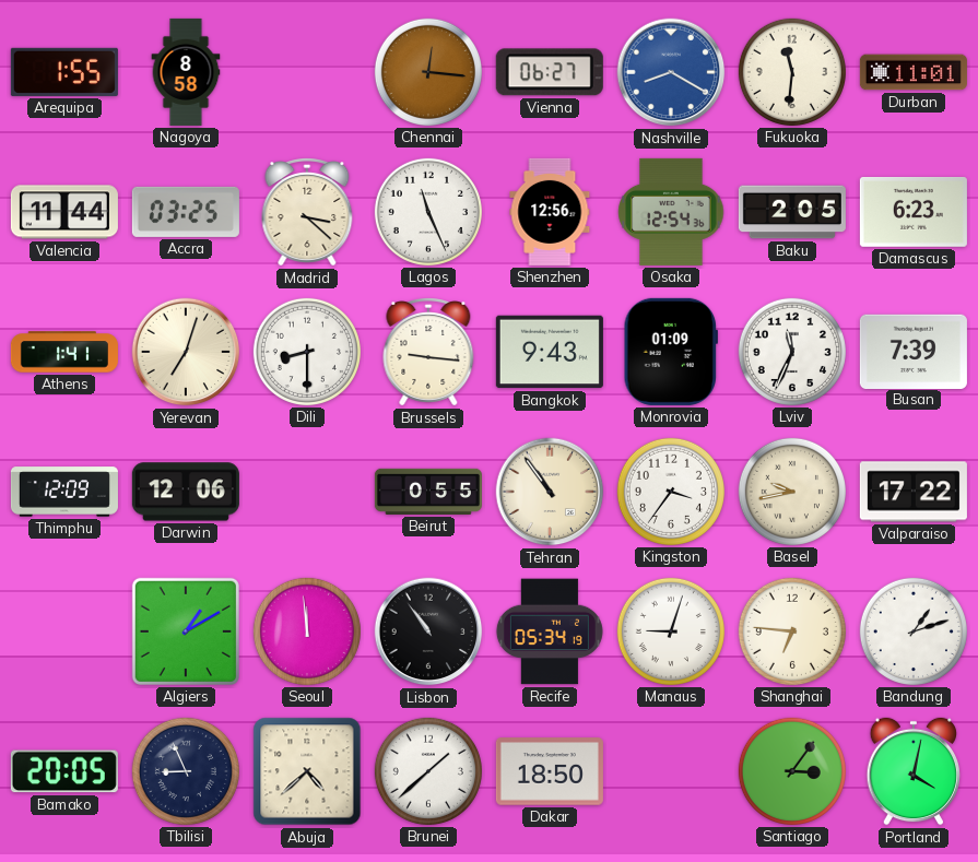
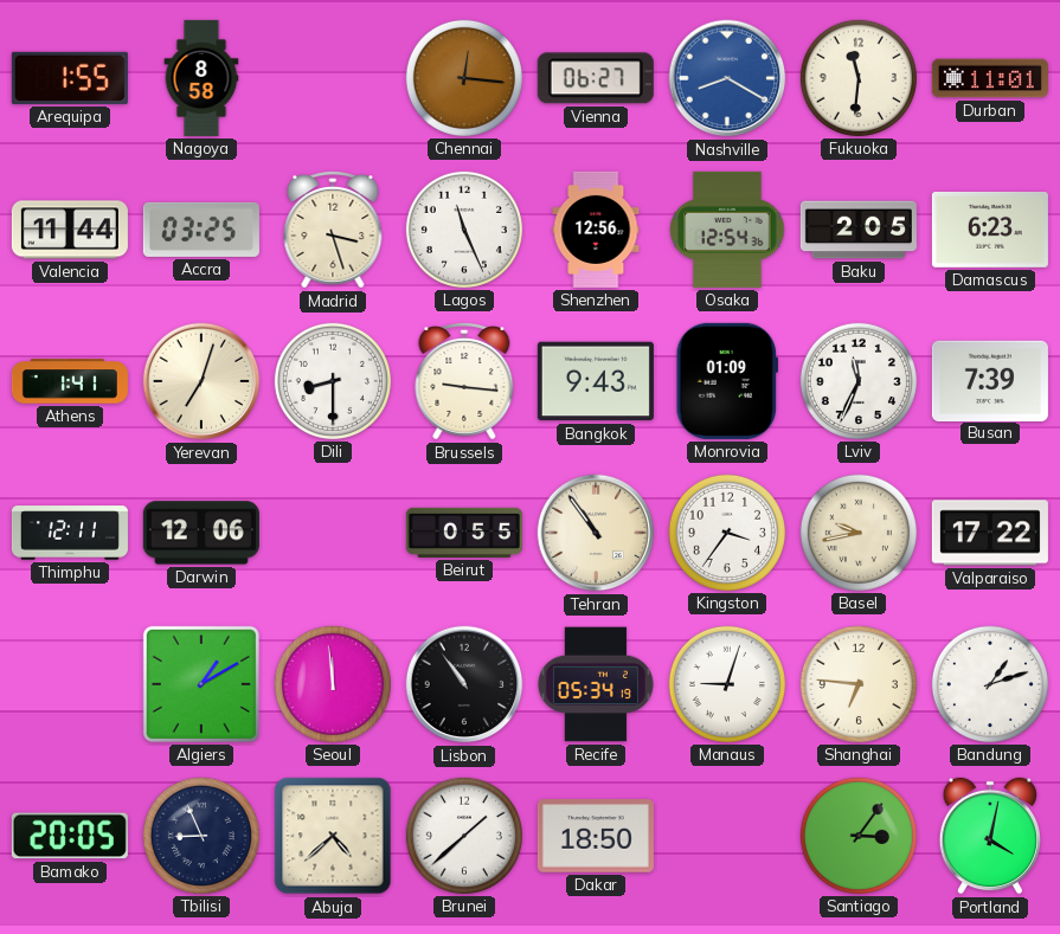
Madrid: 3:22 -> 3:27 (333, 231)
Thimphu: 12:09 -> 12:11 (70, 533)
